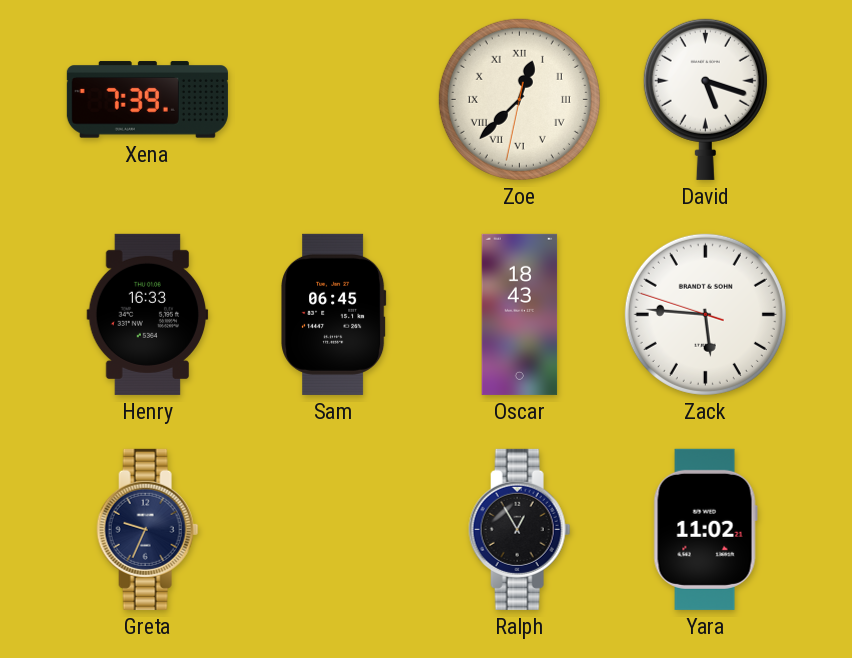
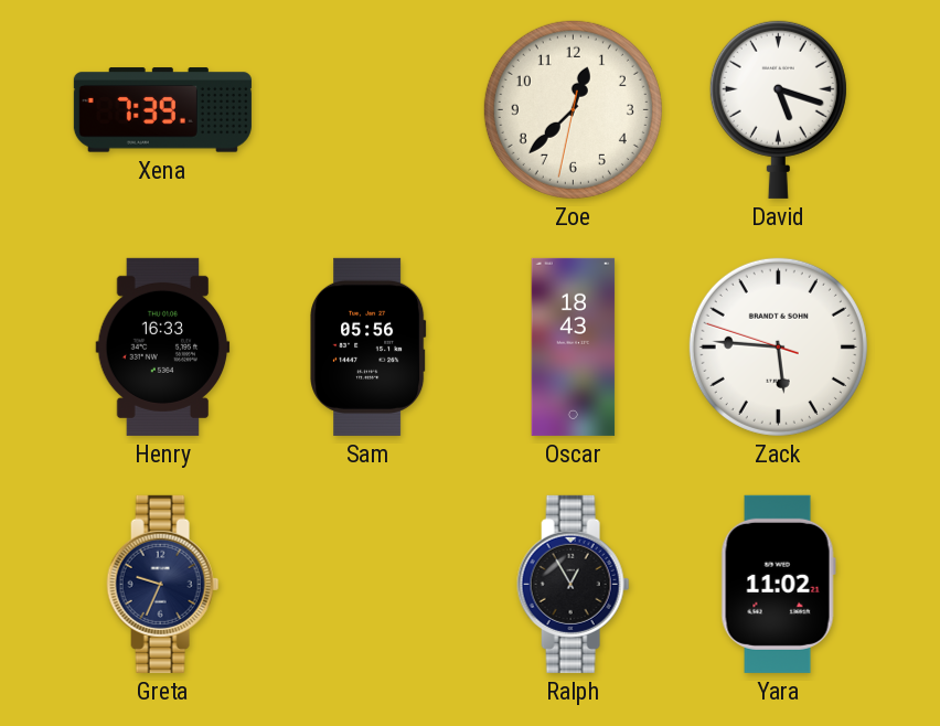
Zoe numerals: Roman -> Arabic (573, 109)
Sam: 06:45 -> 05:56 (368, 346)
